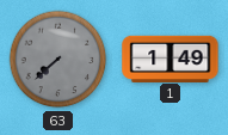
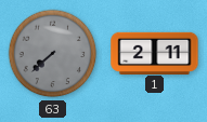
1: 1:49 -> 2:11 (155, 53)
